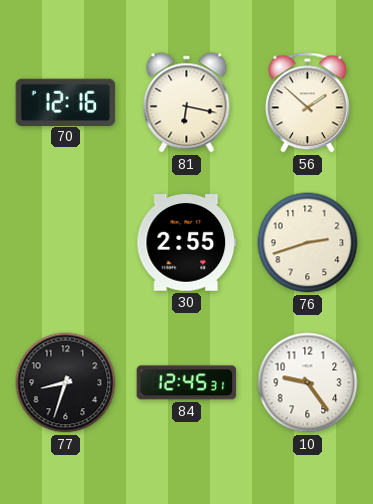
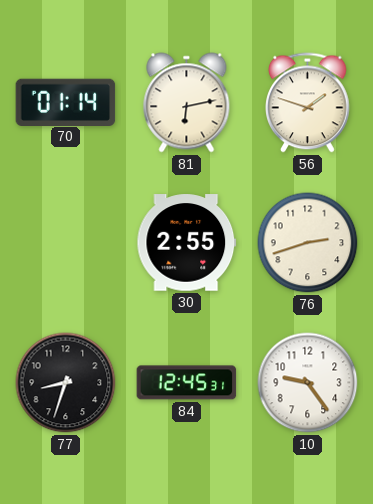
70: 12:16 -> 01:14 (66, 102)
81: 6:17 -> 6:13 (187, 103)
56: 1:52 -> 1:48 (308, 103)
